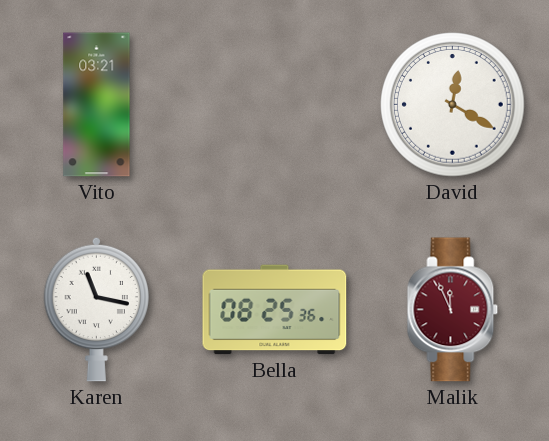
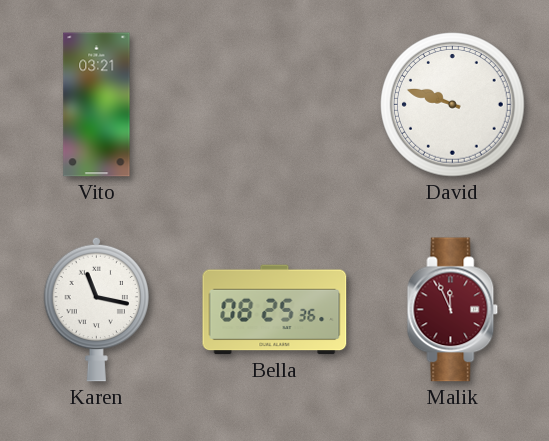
David: 12:20 -> 9:48 (453, 105)
